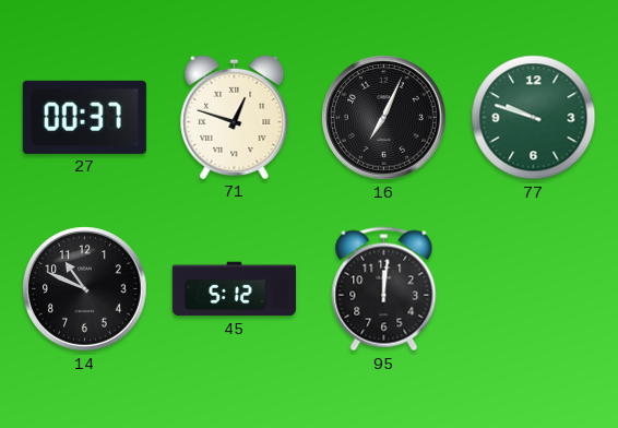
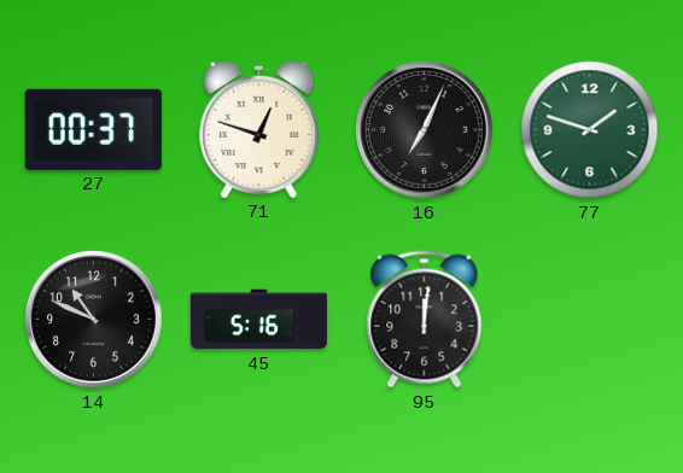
77: 9:48 -> 1:48 (590, 130)
45: 5:12 -> 5:16 (258, 320)
